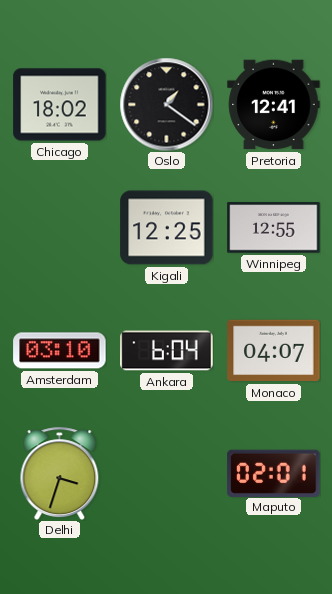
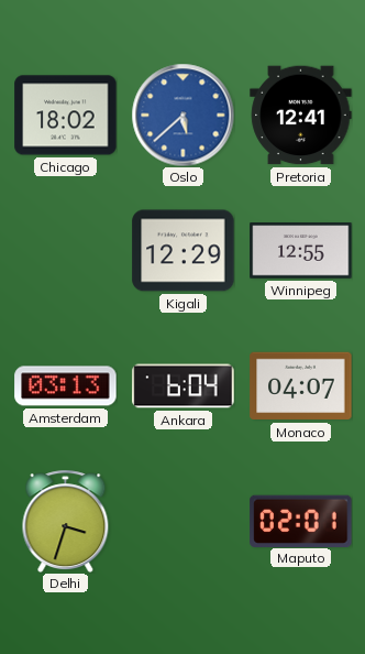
Oslo: 1:21 -> 5:38 (182, 115)
Oslo dial: black -> blue (182, 115)
Kigali: 12:25 -> 12:29 (184, 251)
Amsterdam: 03:10 -> 03:13 (66, 386)
